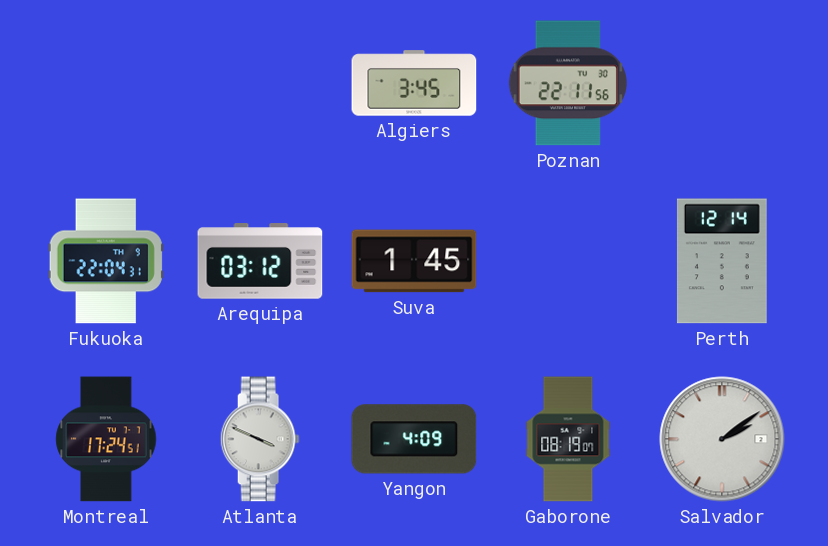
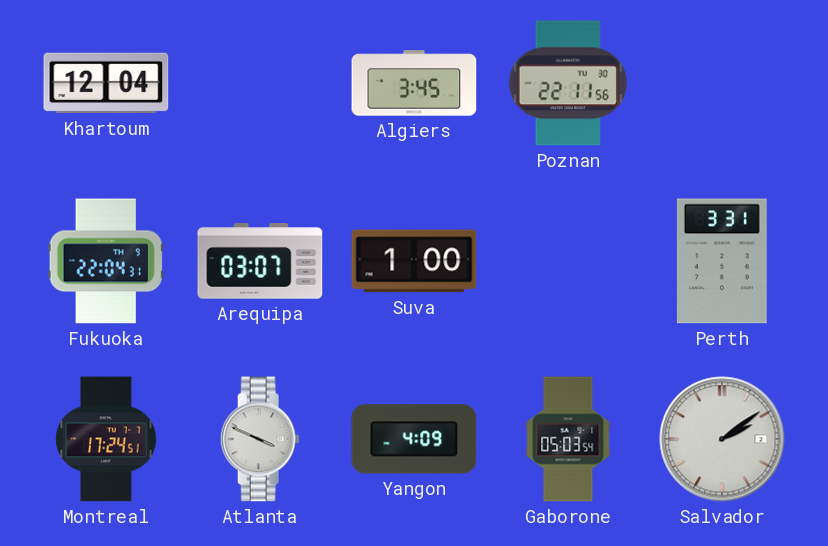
Khartoum: none -> 12:04 (106, 83)
Arequipa: 03:12 -> 03:07 (260, 261)
Suva: 1:45 -> 1:00 (414, 261)
Perth: 12:14 -> 3:31 (722, 261)
Gaborone: 08:19 -> 05:03 (568, 439)
